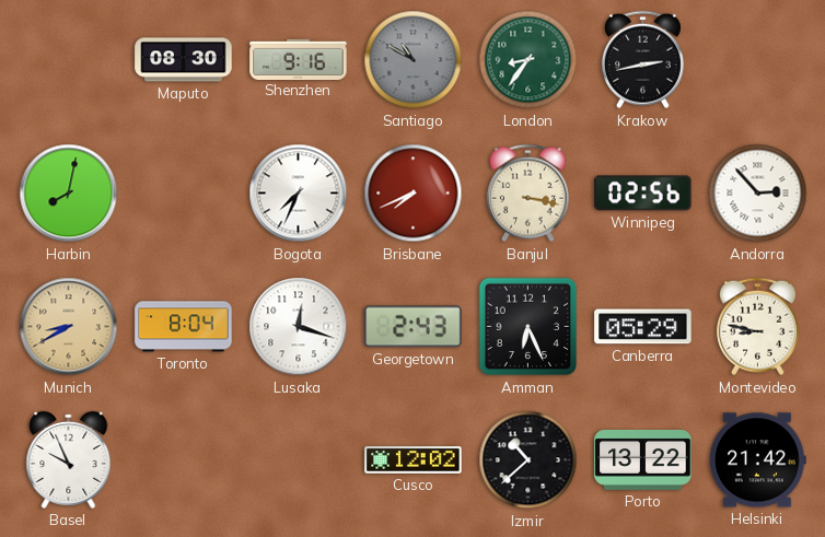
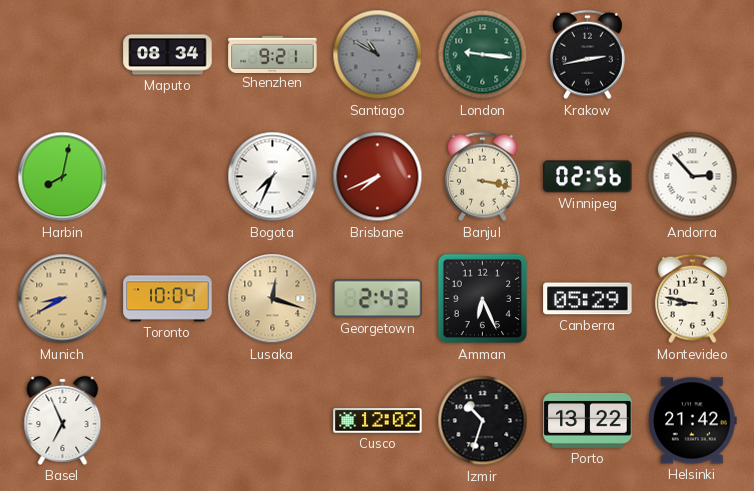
Maputo: 08:30 -> 08:34 (168, 55)
Shenzhen: 9:16 -> 9:21 (273, 54)
London: 8:36 -> 9:16 (483, 55)
Toronto: 8:04 -> 10:04 (168, 299)
Lusaka dial: white -> champagne (273, 299)
Basel: 9:56 -> 6:56 (63, 420)
Izmir: 10:38 -> 10:33 (483, 421)
